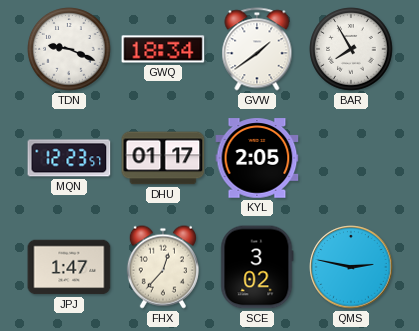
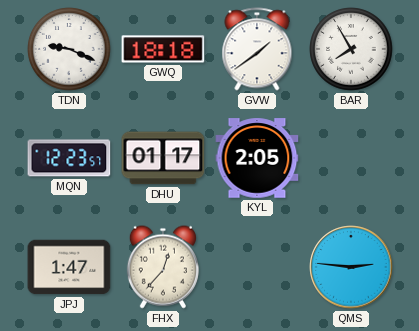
GWQ: 18:34 -> 18:18 (163, 49)
SCE: 3:02 -> none (257, 267)
QMS: 2:47 -> 2:46 (351, 267)
